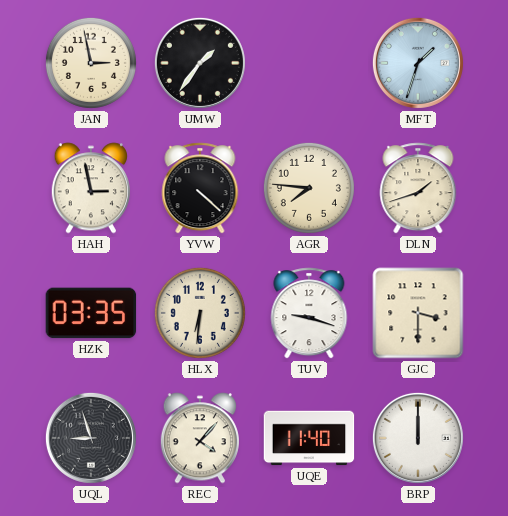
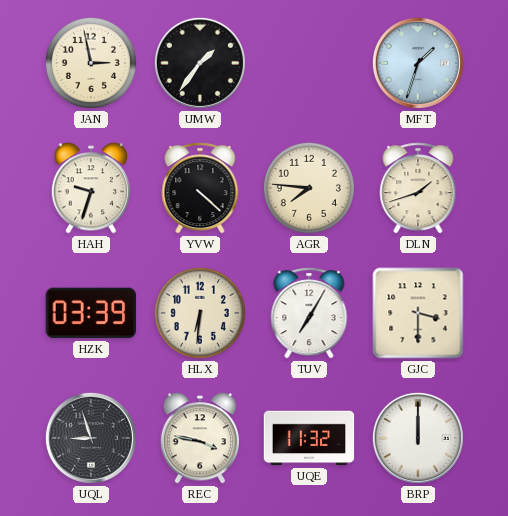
HAH: 2:58 -> 9:33 (90, 188)
HZK: 03:35 -> 03:39 (91, 313)
TUV: 9:18 -> 7:05 (309, 313)
REC: 4:07 -> 3:47 (199, 438)
UQE: 11:40 -> 11:32 (309, 438)
